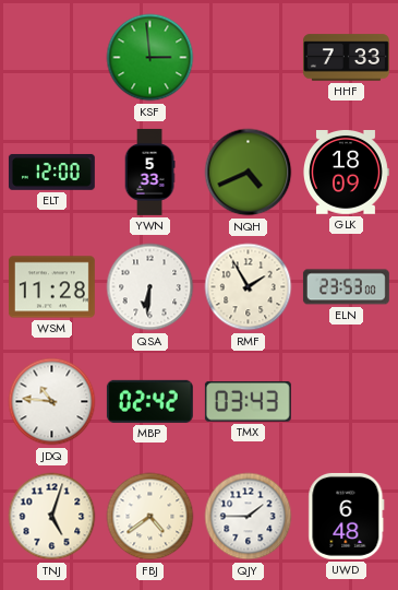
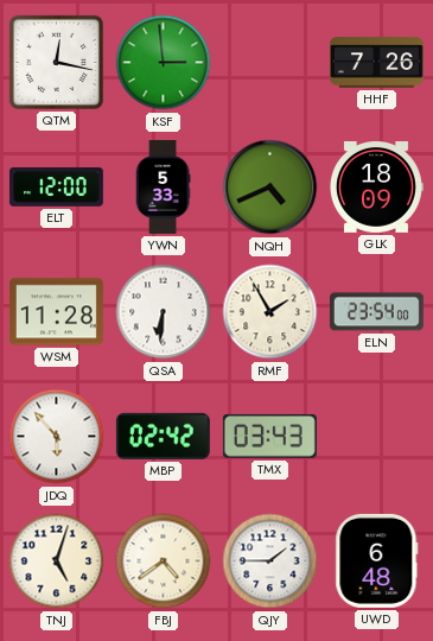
QTM: none -> 12:17 (56, 62)
HHF: 7:33 -> 7:26 (376, 63)
ELN: 23:53 -> 23:54 (376, 312)
JDQ: 10:46 -> 5:53 (57, 437)
